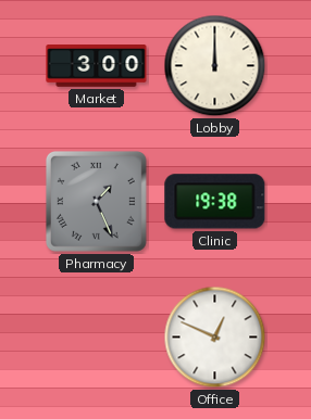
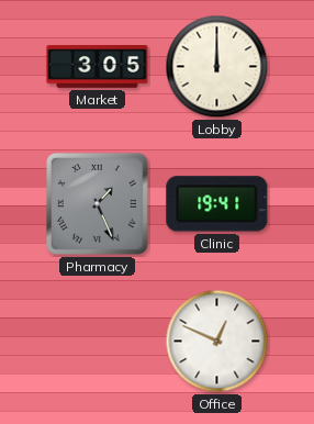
Market: 3:00 -> 3:05 (98, 67)
Clinic: 19:38 -> 19:41 (217, 204)
